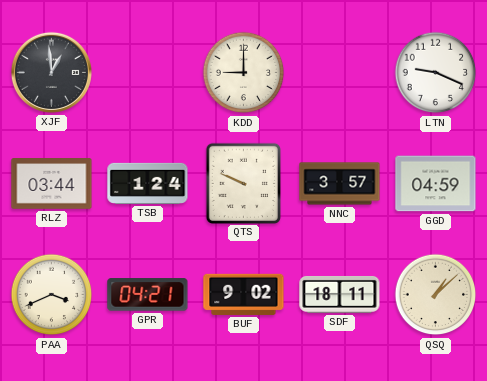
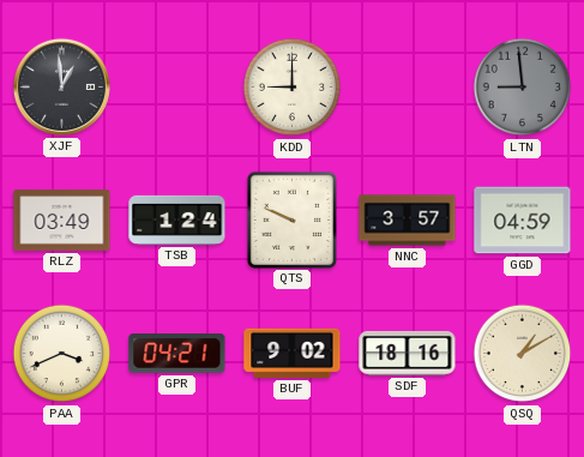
LTN: 9:19 -> 8:59 (523, 88)
LTN dial: white -> grey (523, 88)
RLZ: 03:44 -> 03:49 (62, 221)
SDF: 18:11 -> 18:16 (408, 353)
QSQ: 1:08 -> 1:10 (523, 354)
